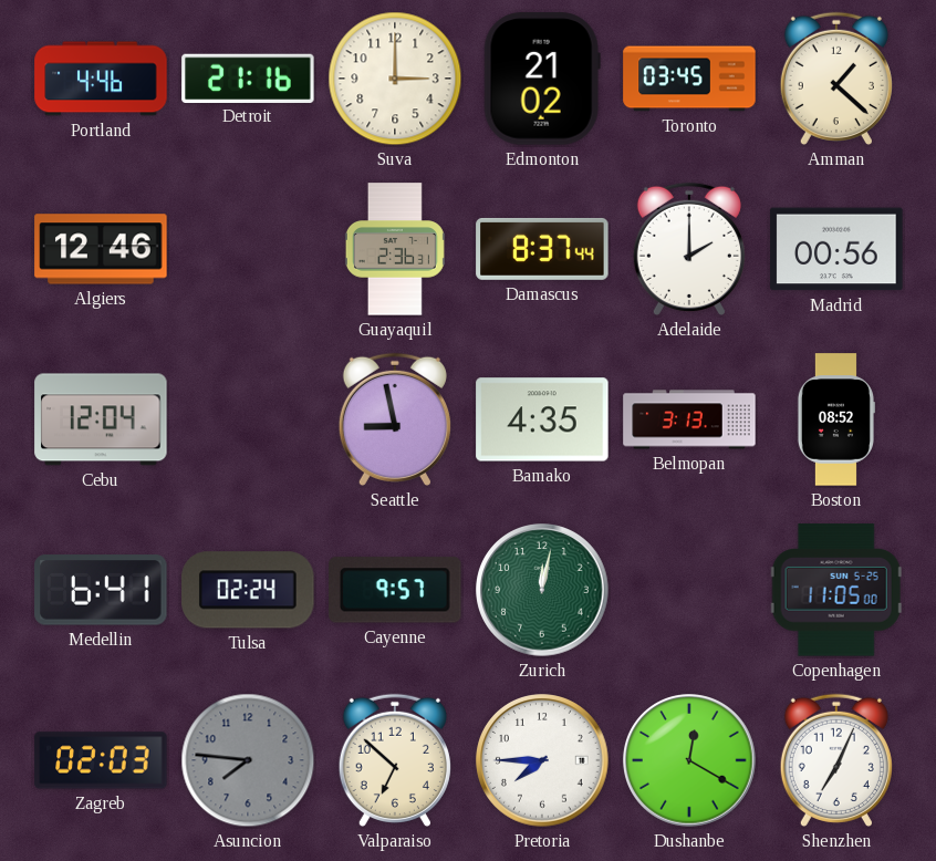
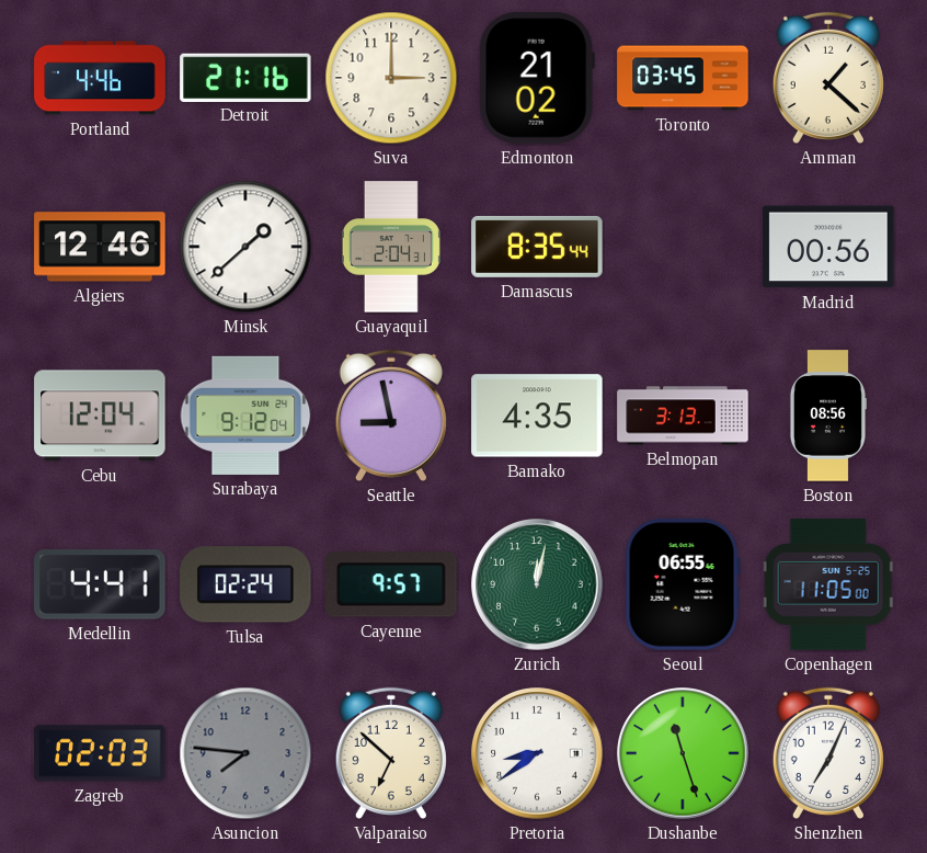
Minsk: none -> 1:38 (245, 247)
Guayaquil: 2:36 -> 2:04 (391, 247)
Damascus: 8:37 -> 8:35 (537, 247)
Adelaide: 2:00 -> none (689, 249)
Surabaya: none -> 9:12 (245, 416)
Boston: 08:52 -> 08:56 (827, 416)
Medellin: 6:41 -> 4:41 (100, 584)
Seoul: none -> 06:55 (683, 584)
Pretoria: 7:45 -> 8:39 (537, 753)
Dushanbe: 12:20 -> 11:27 (683, 753)
